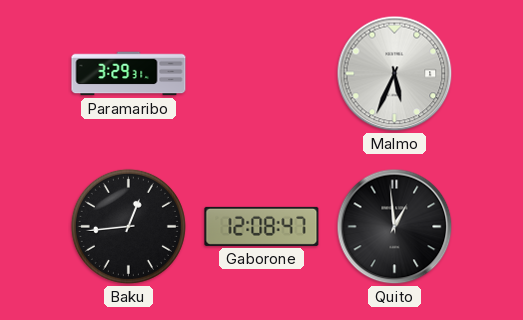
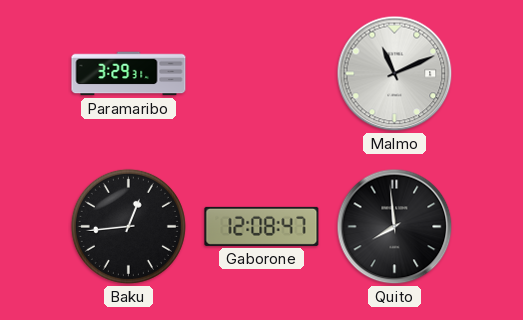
Malmo: 5:34 -> 11:11 (395, 74)
Quito: 12:59 -> 7:59 (395, 227)
